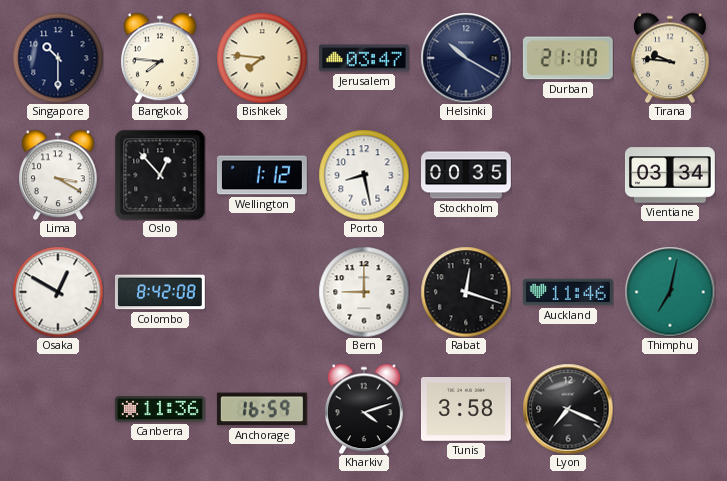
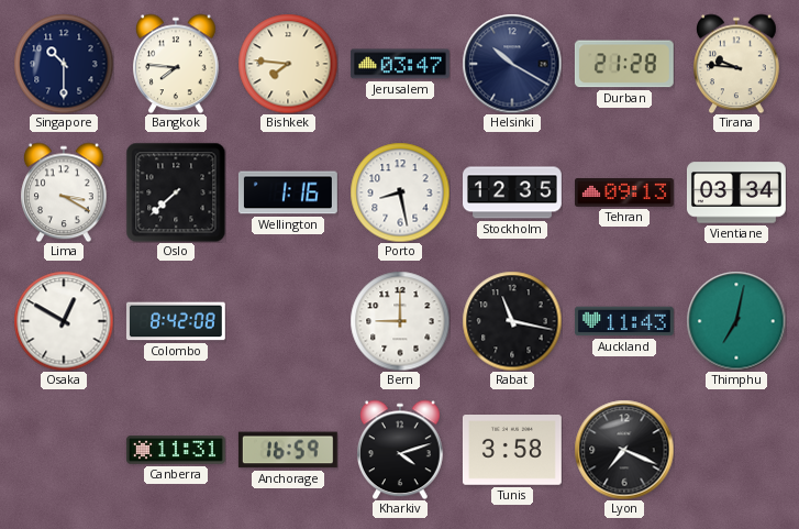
Durban: 21:10 -> 21:28 (624, 64)
Oslo: 12:53 -> 7:38 (176, 192)
Wellington: 1:12 -> 1:16 (288, 192)
Stockholm: 00:35 -> 12:35 (513, 192)
Tehran: none -> 09:13 (625, 194)
Rabat: 12:18 -> 11:17 (512, 321)
Auckland: 11:46 -> 11:43 (624, 321)
Canberra: 11:36 -> 11:31 (176, 450)
